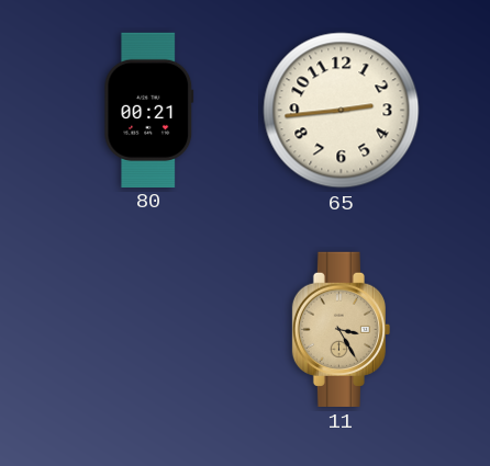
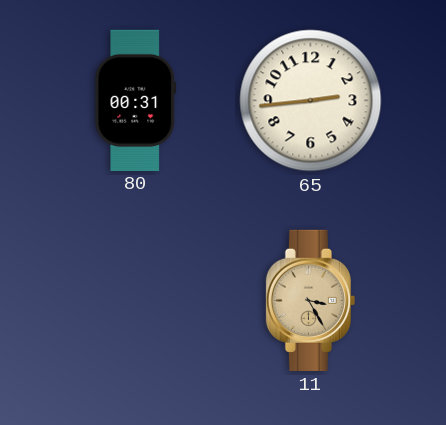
80: 00:21 -> 00:31 (136, 100)
